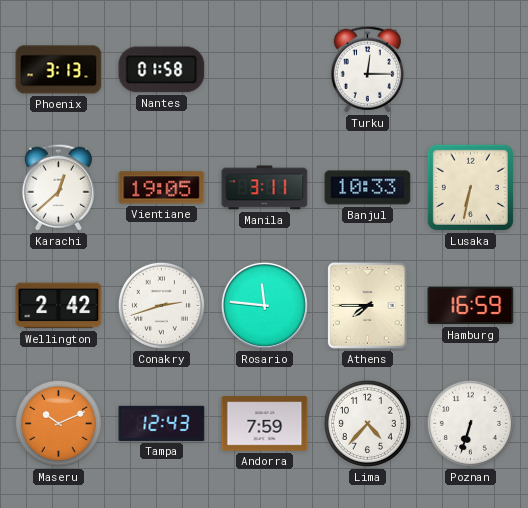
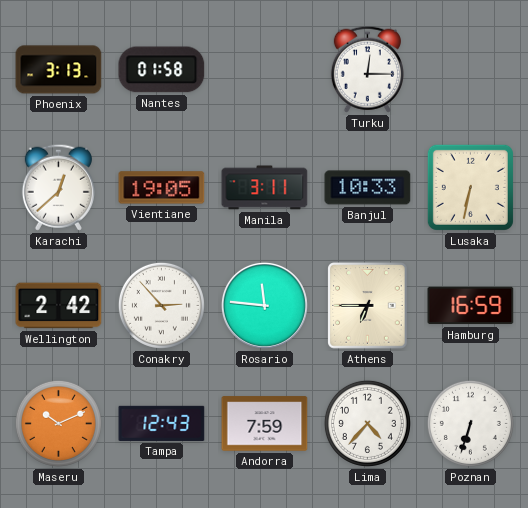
Conakry: 2:42 -> 2:53 (161, 305)
Athens: 7:45 -> 6:45 (368, 306)
